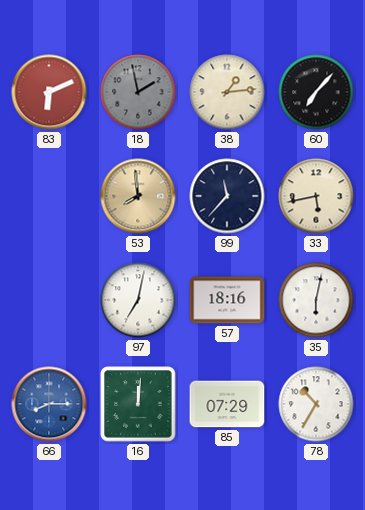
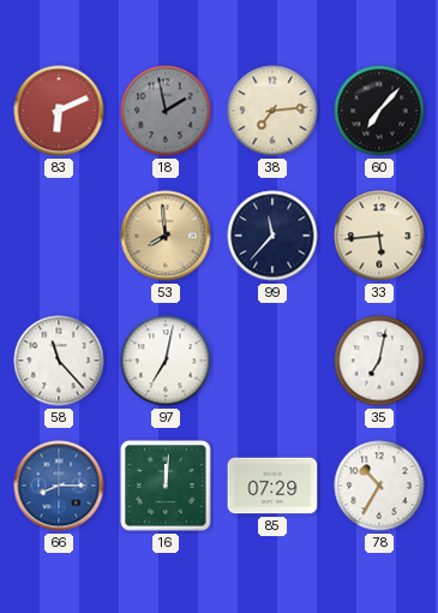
38: 1:14 -> 7:14 (272, 111)
33: 5:43 -> 5:44 (379, 236)
58: none -> 11:23 (59, 361)
57: 18:16 -> none (227, 300)
35: 6:02 -> 7:02 (379, 361)
